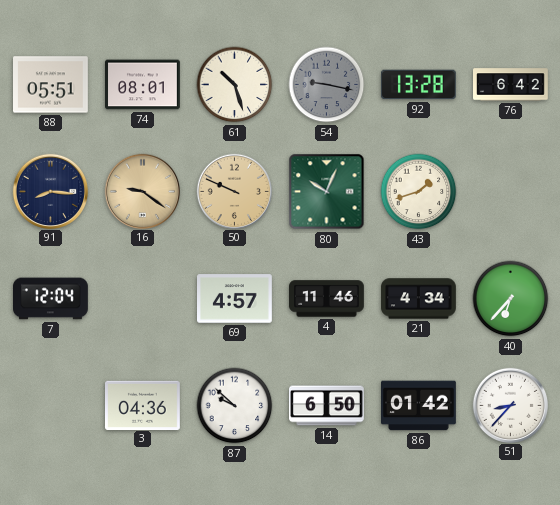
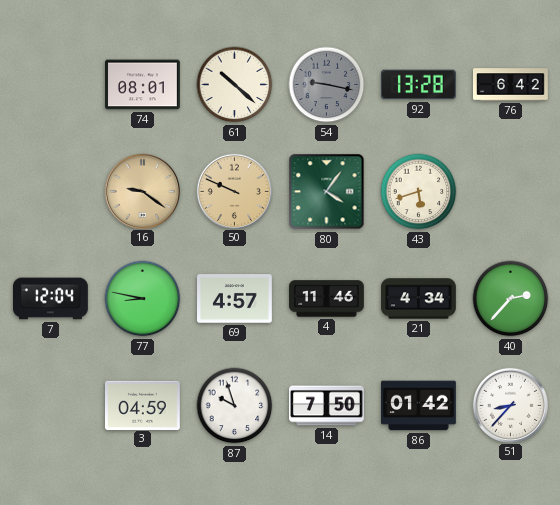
88: 05:51 -> none (51, 85)
61: 10:27 -> 10:22 (235, 85)
91: 8:16 -> none (50, 191)
80: 10:04 -> 4:06 (327, 192)
43: 1:42 -> 5:42 (419, 192)
77: none -> 8:47 (143, 299)
40: 6:37 -> 2:37 (511, 299)
3: 04:36 -> 04:59 (143, 405)
87: 9:52 -> 9:57 (235, 406)
14: 6:50 -> 7:50 (327, 406)
